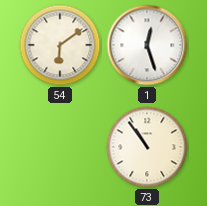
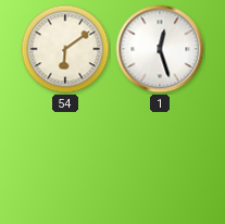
73: 10:54 -> none (147, 147)
